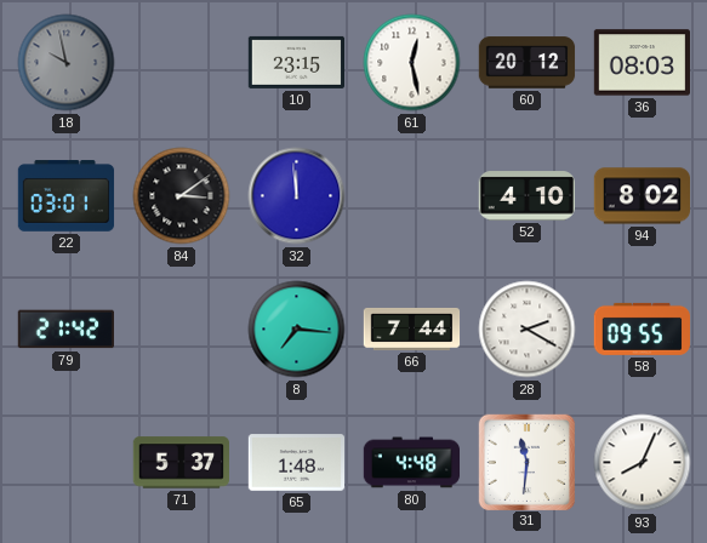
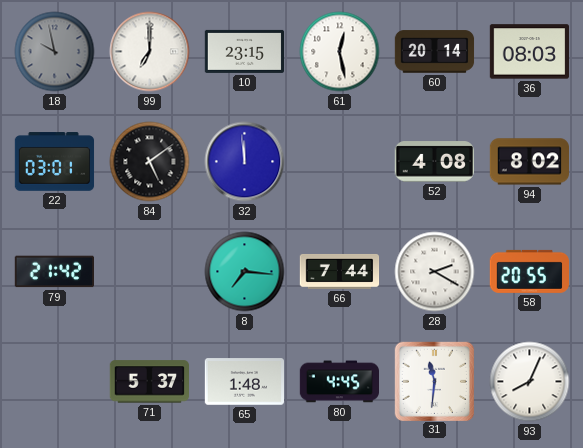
99: none -> 7:00 (150, 52)
60: 20:12 -> 20:14 (435, 52)
84: 3:09 -> 5:09 (150, 162)
52: 4:10 -> 4:08 (434, 162)
58: 09:55 -> 20:55 (529, 271)
80: 4:48 -> 4:45 (340, 382)
